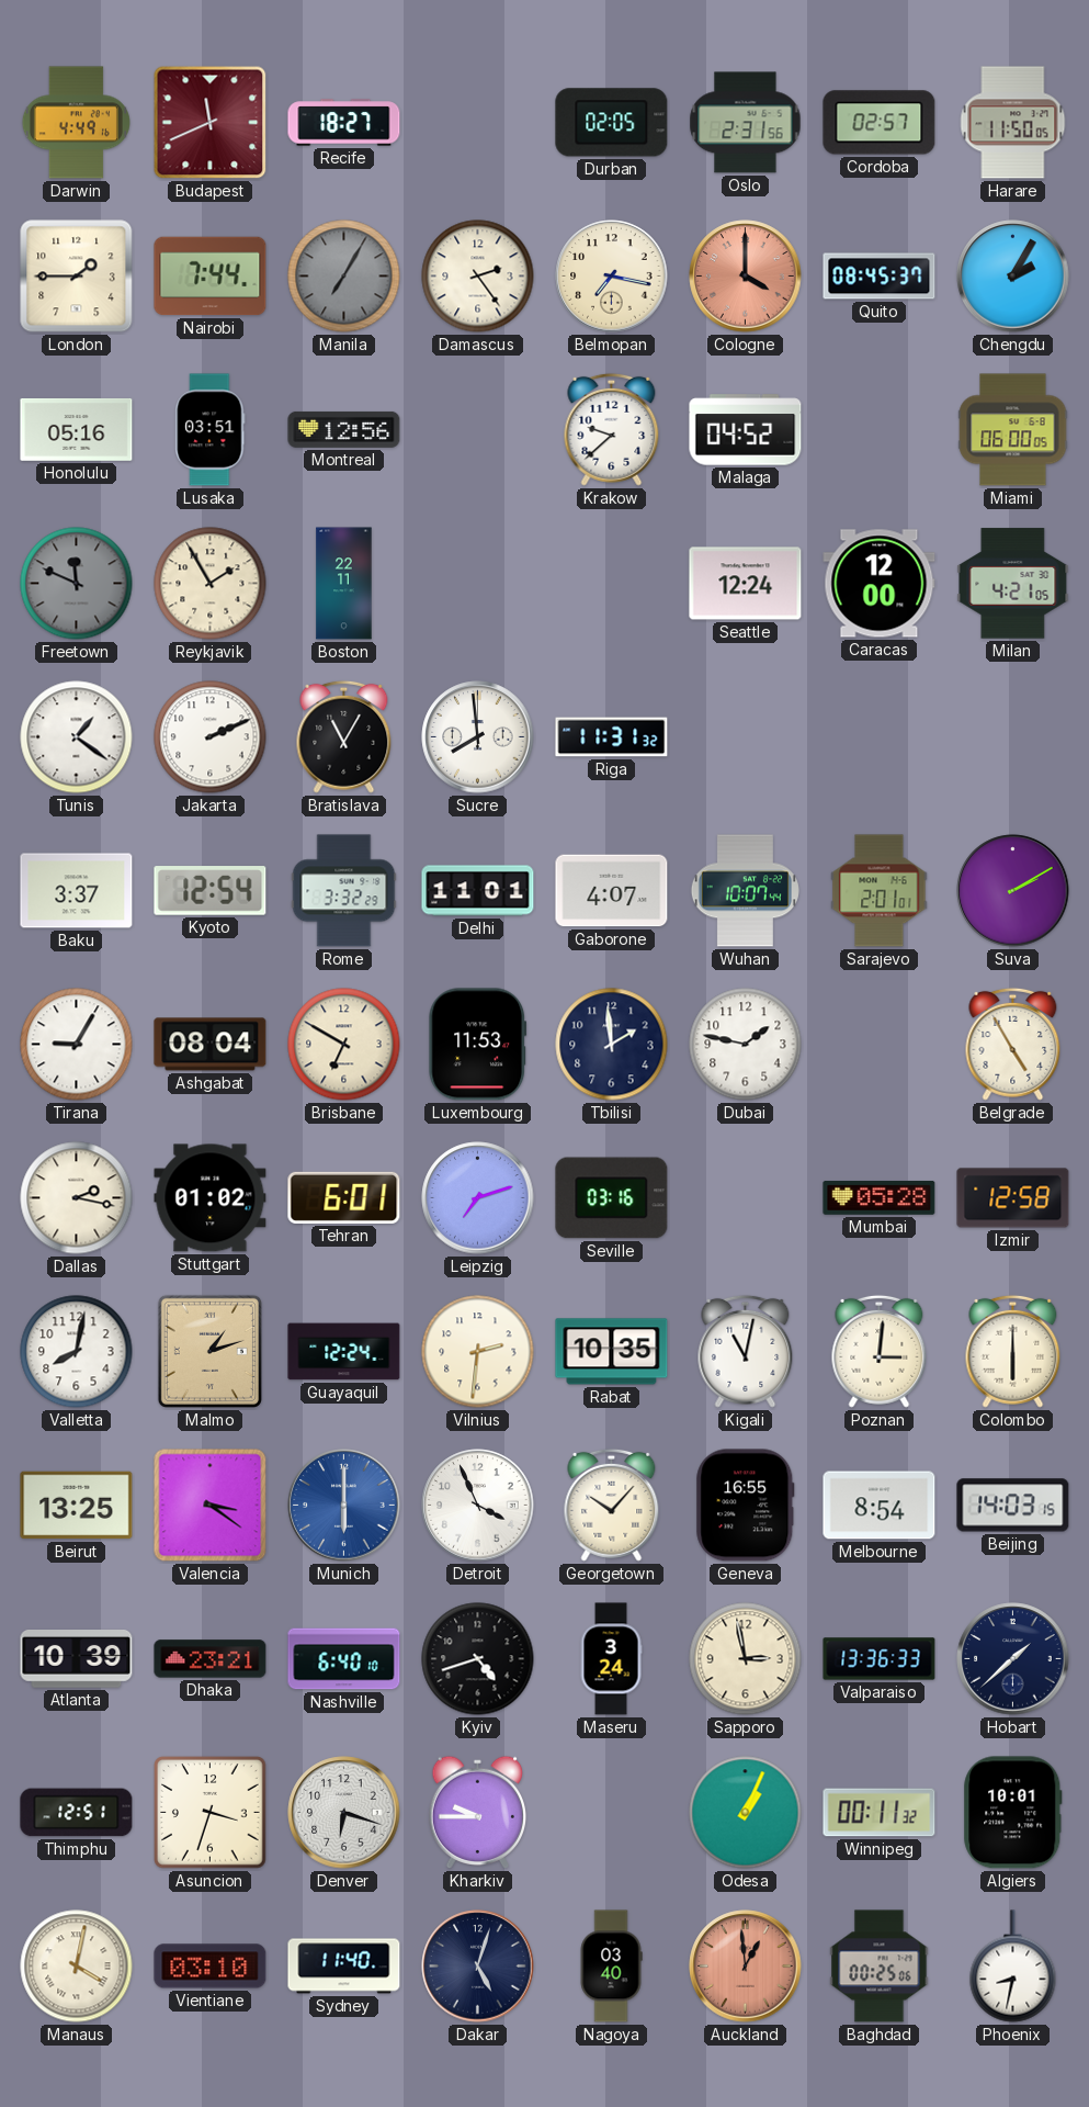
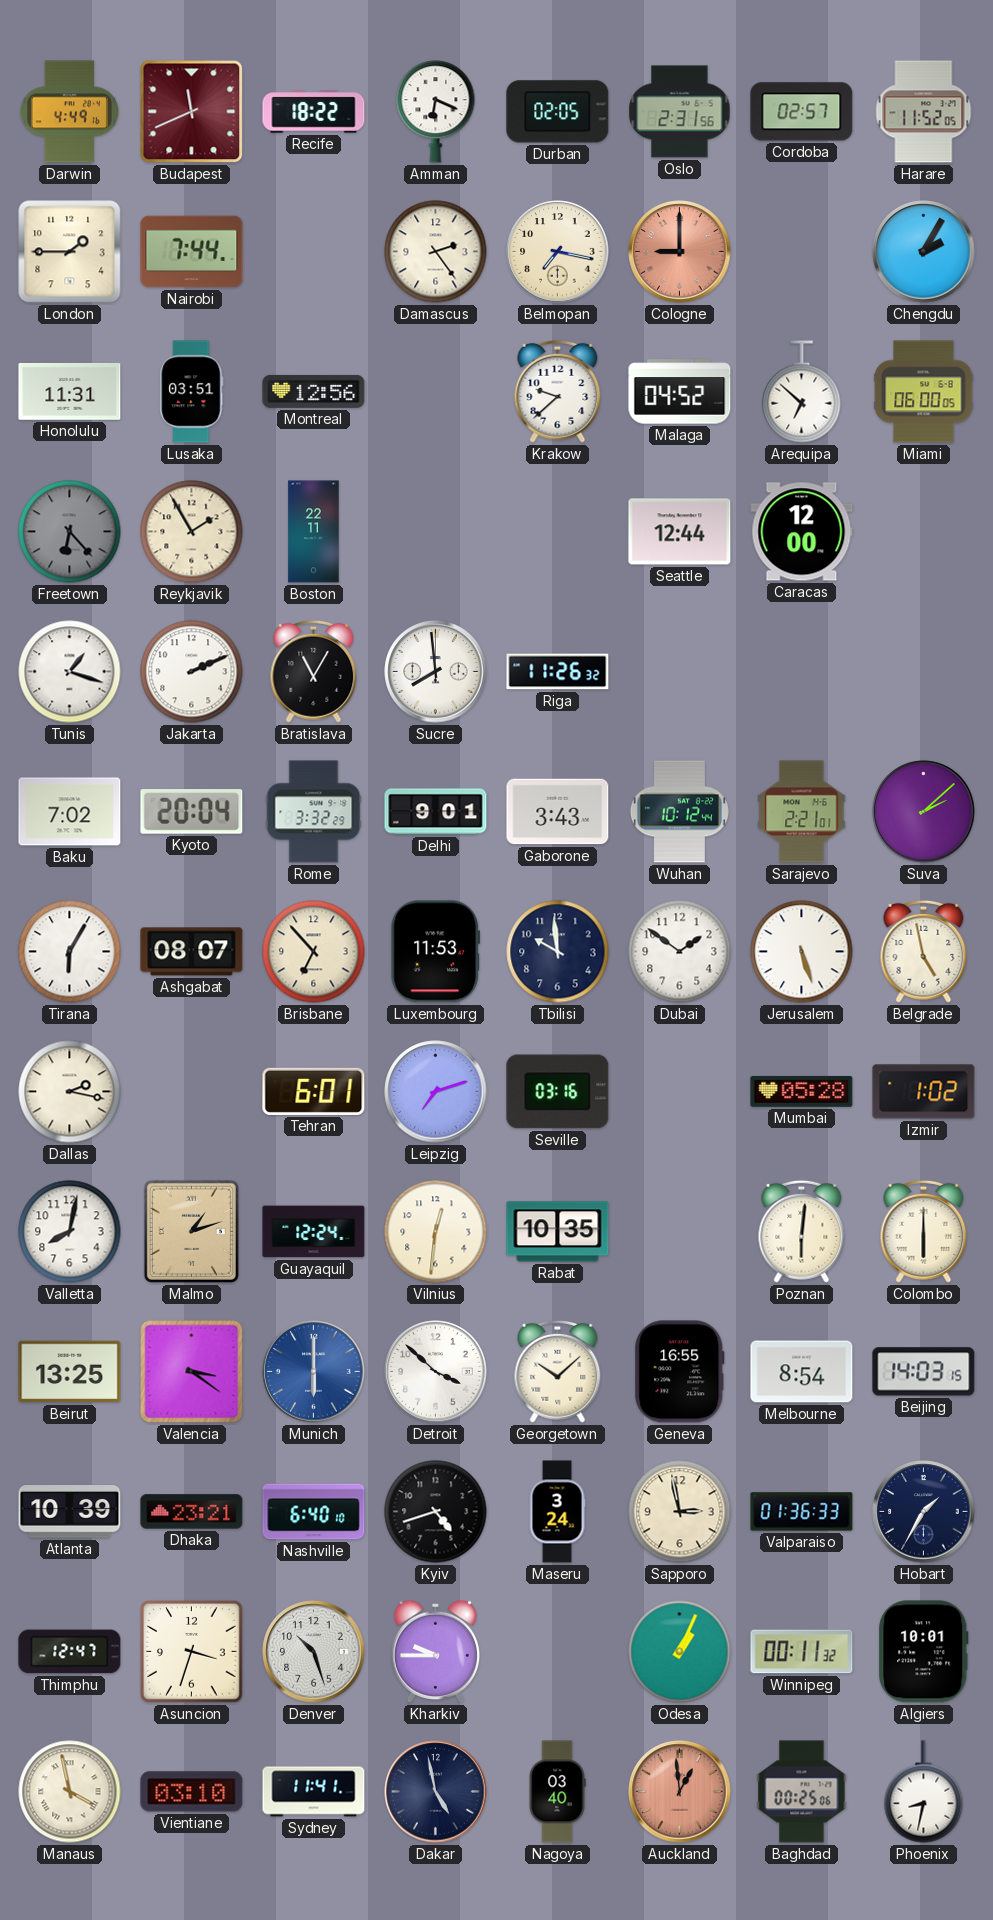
Recife: 18:27 -> 18:22 (314, 112)
Amman: none -> 6:19 (436, 112)
Harare: 11:50 -> 11:52 (924, 112)
Manila: 7:05 -> none (344, 277)
Cologne: 4:00 -> 9:00 (680, 252)
Quito: 08:45 -> none (880, 277)
Honolulu: 05:16 -> 11:31 (70, 391)
Arequipa: none -> 6:52 (802, 392)
Freetown: 11:49 -> 6:23 (70, 532)
Seattle: 12:24 -> 12:44 (680, 532)
Milan: 4:21 -> none (1013, 584)
Tunis: 1:21 -> 1:18 (70, 672)
Riga: 11:31 -> 11:26 (558, 672)
Baku: 3:37 -> 7:02 (70, 812)
Kyoto: 12:54 -> 20:04 (192, 812)
Delhi: 11:01 -> 9:01 (436, 812)
Gaborone: 4:07 -> 3:43 (558, 812)
Wuhan: 10:07 -> 10:12 (679, 812)
Sarajevo: 2:01 -> 2:21 (802, 812)
Suva: 2:10 -> 2:08 (924, 812)
Tirana: 9:05 -> 6:05 (70, 952)
Ashgabat: 08:04 -> 08:07 (192, 952)
Brisbane: 6:50 -> 6:53 (314, 952)
Tbilisi: 1:59 -> 9:59 (558, 952)
Dubai: 1:47 -> 1:51 (680, 952)
Jerusalem: none -> 5:27 (802, 952)
Belgrade: 4:55 -> 4:58 (924, 951)
Stuttgart: 01:02 -> none (211, 1198)
Izmir: 12:58 -> 1:02 (924, 1092)
Vilnius: 2:31 -> 12:31 (436, 1232)
Kigali: 11:02 -> none (746, 1351)
Poznan: 3:01 -> 6:01 (802, 1231)
Detroit: 3:56 -> 3:52 (436, 1372)
Georgetown: 10:07 -> 10:08 (558, 1371)
Valparaiso: 13:36 -> 01:36 (802, 1512)
Hobart: 1:38 -> 1:35 (924, 1512)
Thimphu: 12:51 -> 12:47 (70, 1652)
Denver: 6:18 -> 10:27 (314, 1652)
Manaus: 4:02 -> 3:58 (70, 1792)
Sydney: 11:40 -> 11:41 (314, 1792)
Dakar: 5:03 -> 4:58 (436, 1792)
